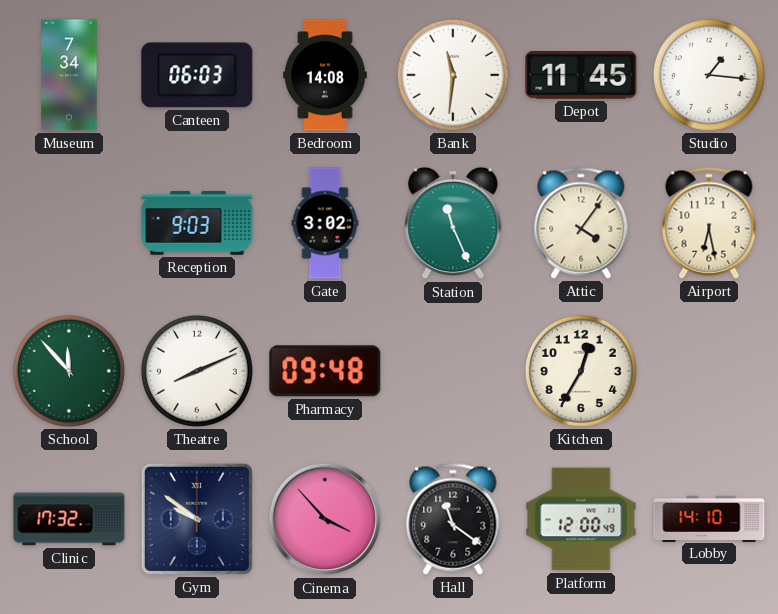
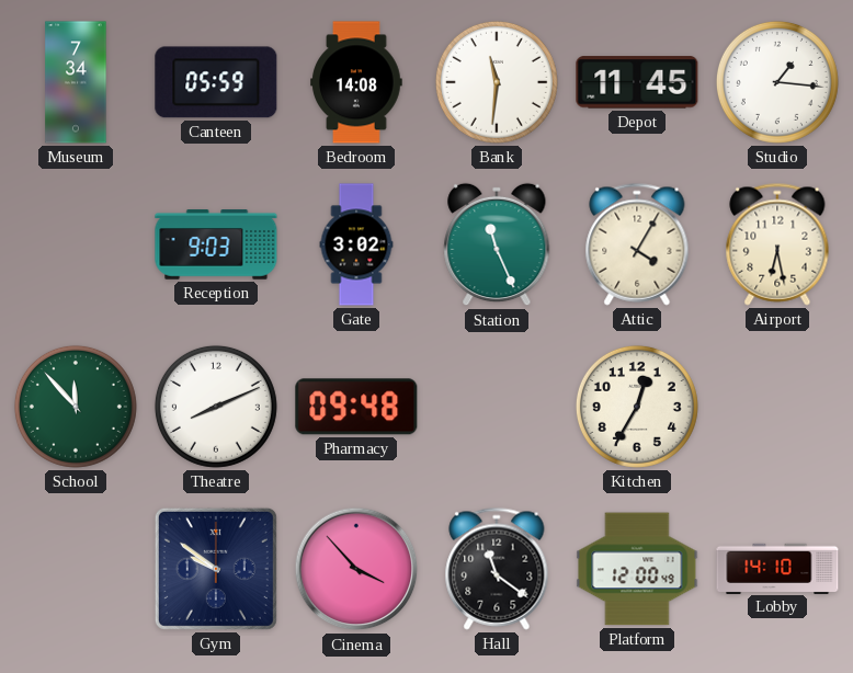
Canteen: 06:03 -> 05:59 (216, 82)
Attic: 4:06 -> 4:05 (637, 244)
Clinic: 17:32 -> none (69, 519)
